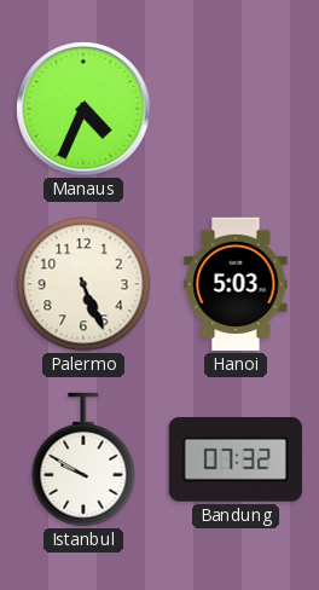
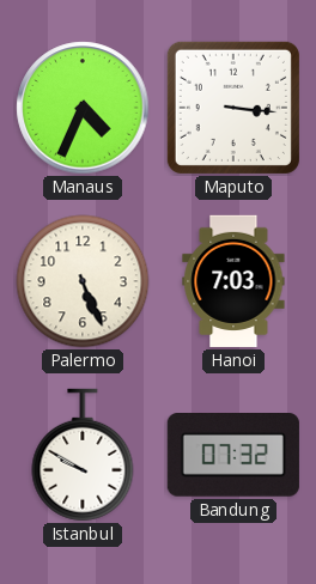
Maputo: none -> 3:16 (233, 108)
Hanoi: 5:03 -> 7:03 (233, 281)
